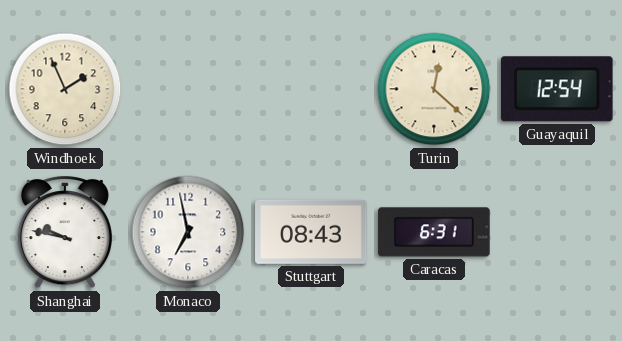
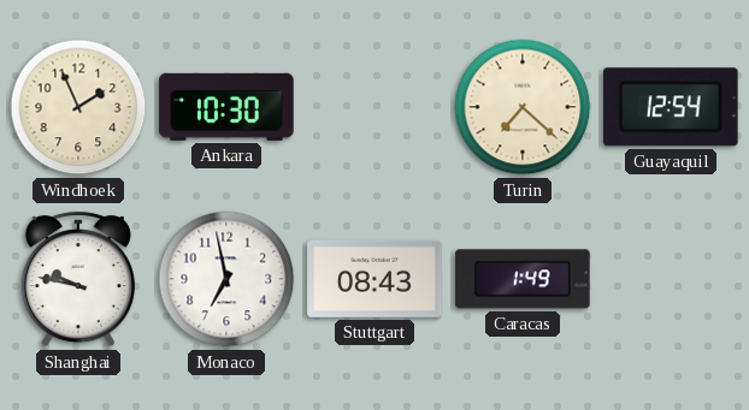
Ankara: none -> 10:30 (226, 107)
Turin: 12:22 -> 7:22 (523, 107)
Caracas: 6:31 -> 1:49 (523, 279)
